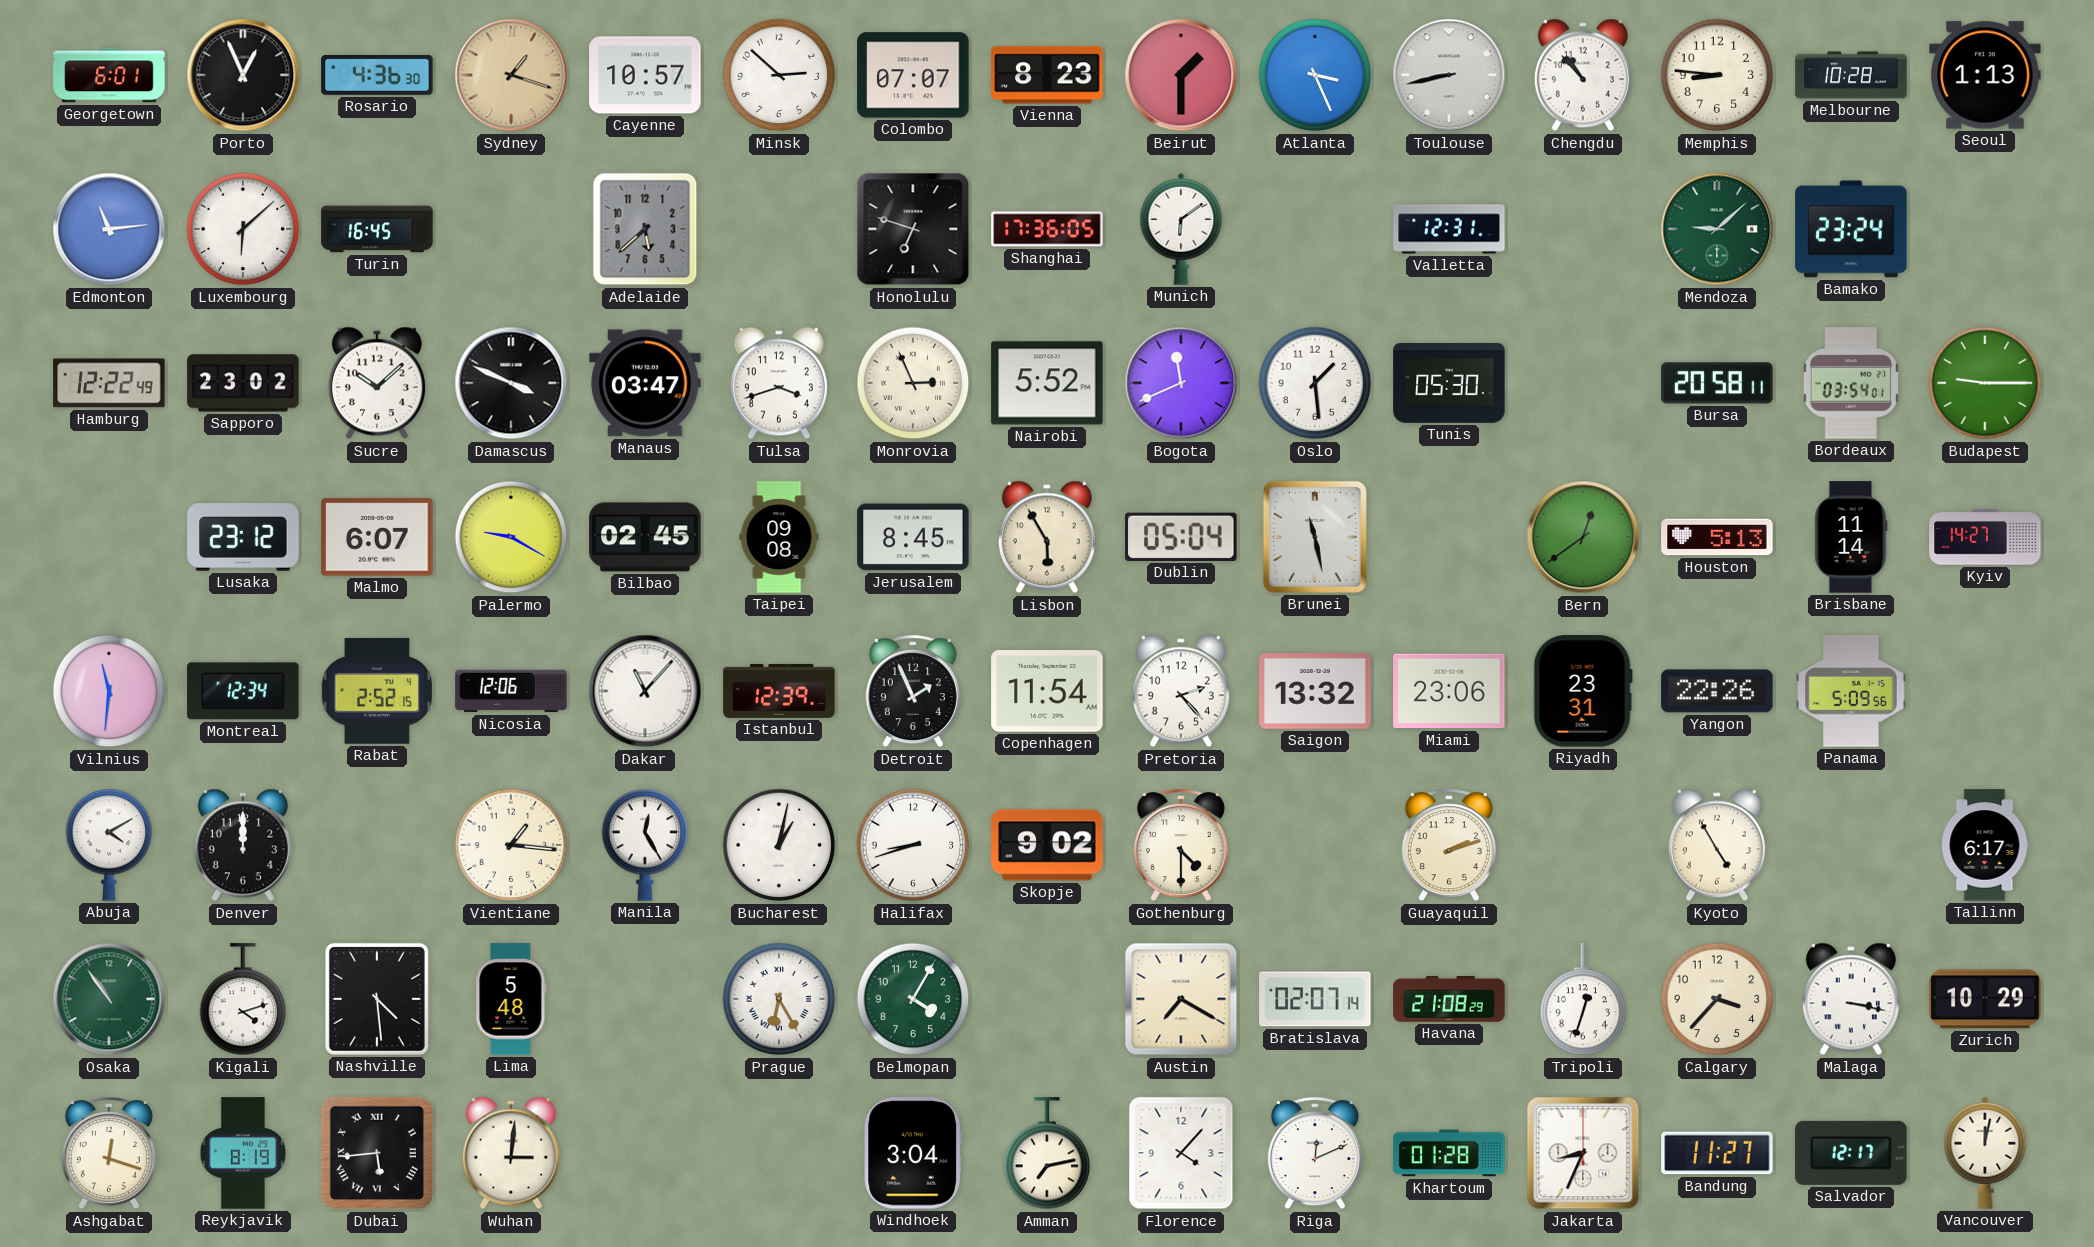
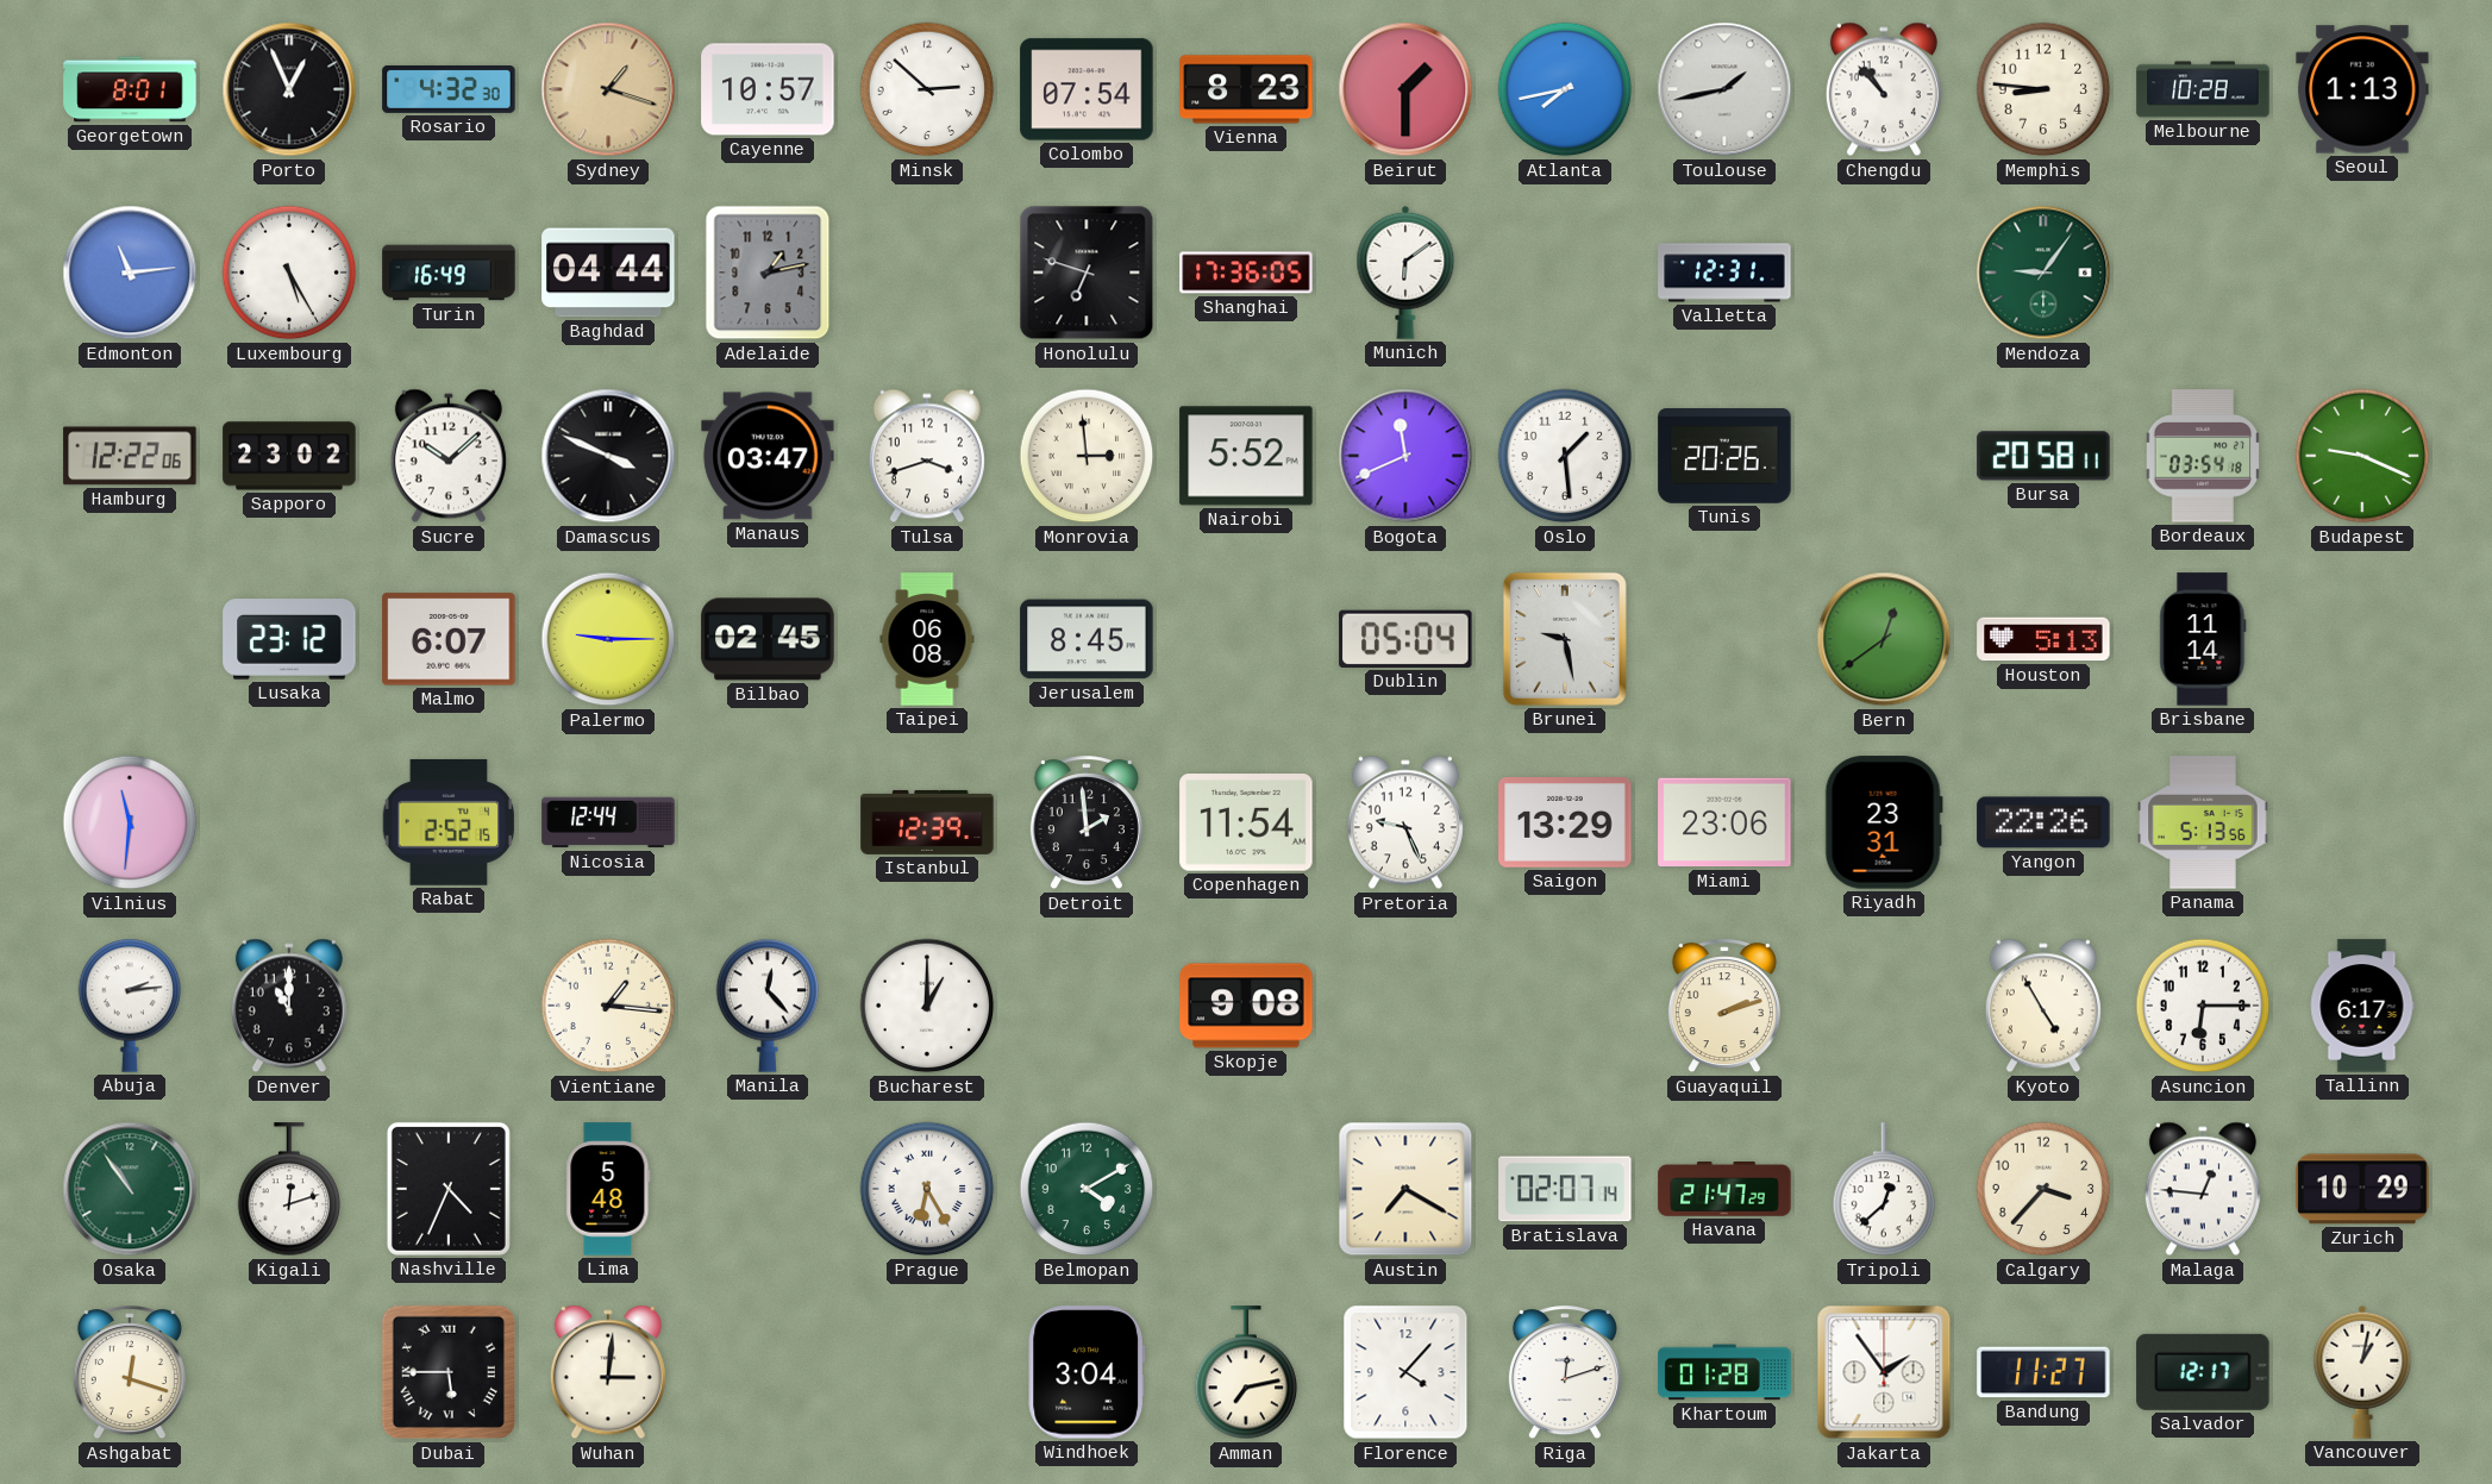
Georgetown: 6:01 -> 8:01 (130, 89)
Rosario: 4:36 -> 4:32 (449, 89)
Colombo: 07:07 -> 07:54 (1087, 89)
Atlanta: 3:26 -> 7:43 (1565, 89)
Toulouse: 8:43 -> 1:43 (1724, 89)
Luxembourg: 6:08 -> 5:25 (289, 273)
Turin: 16:45 -> 16:49 (449, 273)
Baghdad: none -> 04:44 (608, 273)
Adelaide: 5:38 -> 1:13 (768, 273)
Mendoza: 9:08 -> 9:06 (2043, 273)
Bamako: 23:24 -> none (1851, 229)
Hamburg: 12:22:49 -> 12:22:06 (130, 456)
Monrovia: 2:56 -> 2:59 (1087, 456)
Tunis: 05:30 -> 20:26 (1724, 456)
Bordeaux: 03:54:01 -> 03:54:18 (2203, 456)
Budapest: 9:15 -> 9:19 (2362, 456)
Palermo: 9:20 -> 9:15 (608, 639)
Taipei: 09:08 -> 06:08 (927, 639)
Lisbon: 5:55 -> none (1047, 537)
Brunei: 11:28 -> 9:28 (1565, 639)
Kyiv: 14:27 -> none (1985, 537)
Montreal: 12:34 -> none (243, 691)
Nicosia: 12:06 -> 12:44 (608, 822)
Dakar: 11:07 -> none (645, 691)
Detroit: 1:56 -> 1:59 (1087, 824)
Pretoria: 2:23 -> 9:26 (1405, 822)
Saigon: 13:32 -> 13:29 (1565, 824)
Panama: 5:09 -> 5:13 (2203, 822)
Abuja: 4:10 -> 2:14 (130, 1006)
Denver: 12:00 -> 11:00 (289, 1006)
Manila: 12:25 -> 12:23 (768, 1006)
Bucharest: 1:02 -> 1:00 (927, 1006)
Halifax: 8:42 -> none (913, 845)
Skopje: 9:02 -> 9:08 (1246, 1006)
Gothenburg: 4:30 -> none (1181, 846)
Asuncion: none -> 6:15 (2203, 1006)
Kigali: 4:12 -> 12:12 (289, 1190)
Nashville: 4:29 -> 4:34 (449, 1189)
Belmopan: 4:05 -> 4:10 (1087, 1189)
Havana: 21:08 -> 21:47 (1724, 1190)
Tripoli: 12:33 -> 12:38 (1884, 1190)
Malaga: 3:17 -> 12:46 (2203, 1189)
Reykjavik: 8:19 -> none (243, 1153)
Dubai: 5:44 -> 5:45 (449, 1372)
Riga: 12:11 -> 12:12 (1565, 1373)
Jakarta: 8:34 -> 1:54 (1884, 1372)
Vancouver: 12:02 -> 1:02 (2362, 1372)
